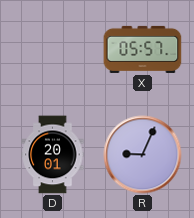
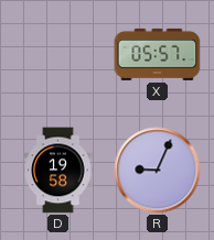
D: 20:01 -> 19:58 (58, 171)
